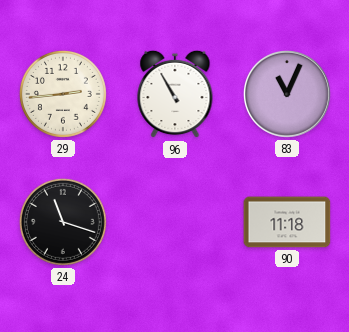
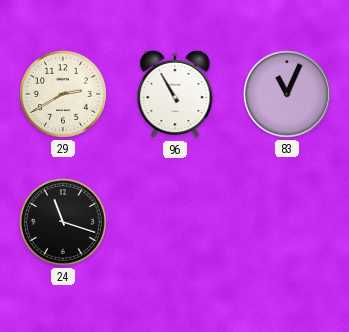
29: 2:44 -> 2:40 (63, 94)
90: 11:18 -> none (287, 222)
